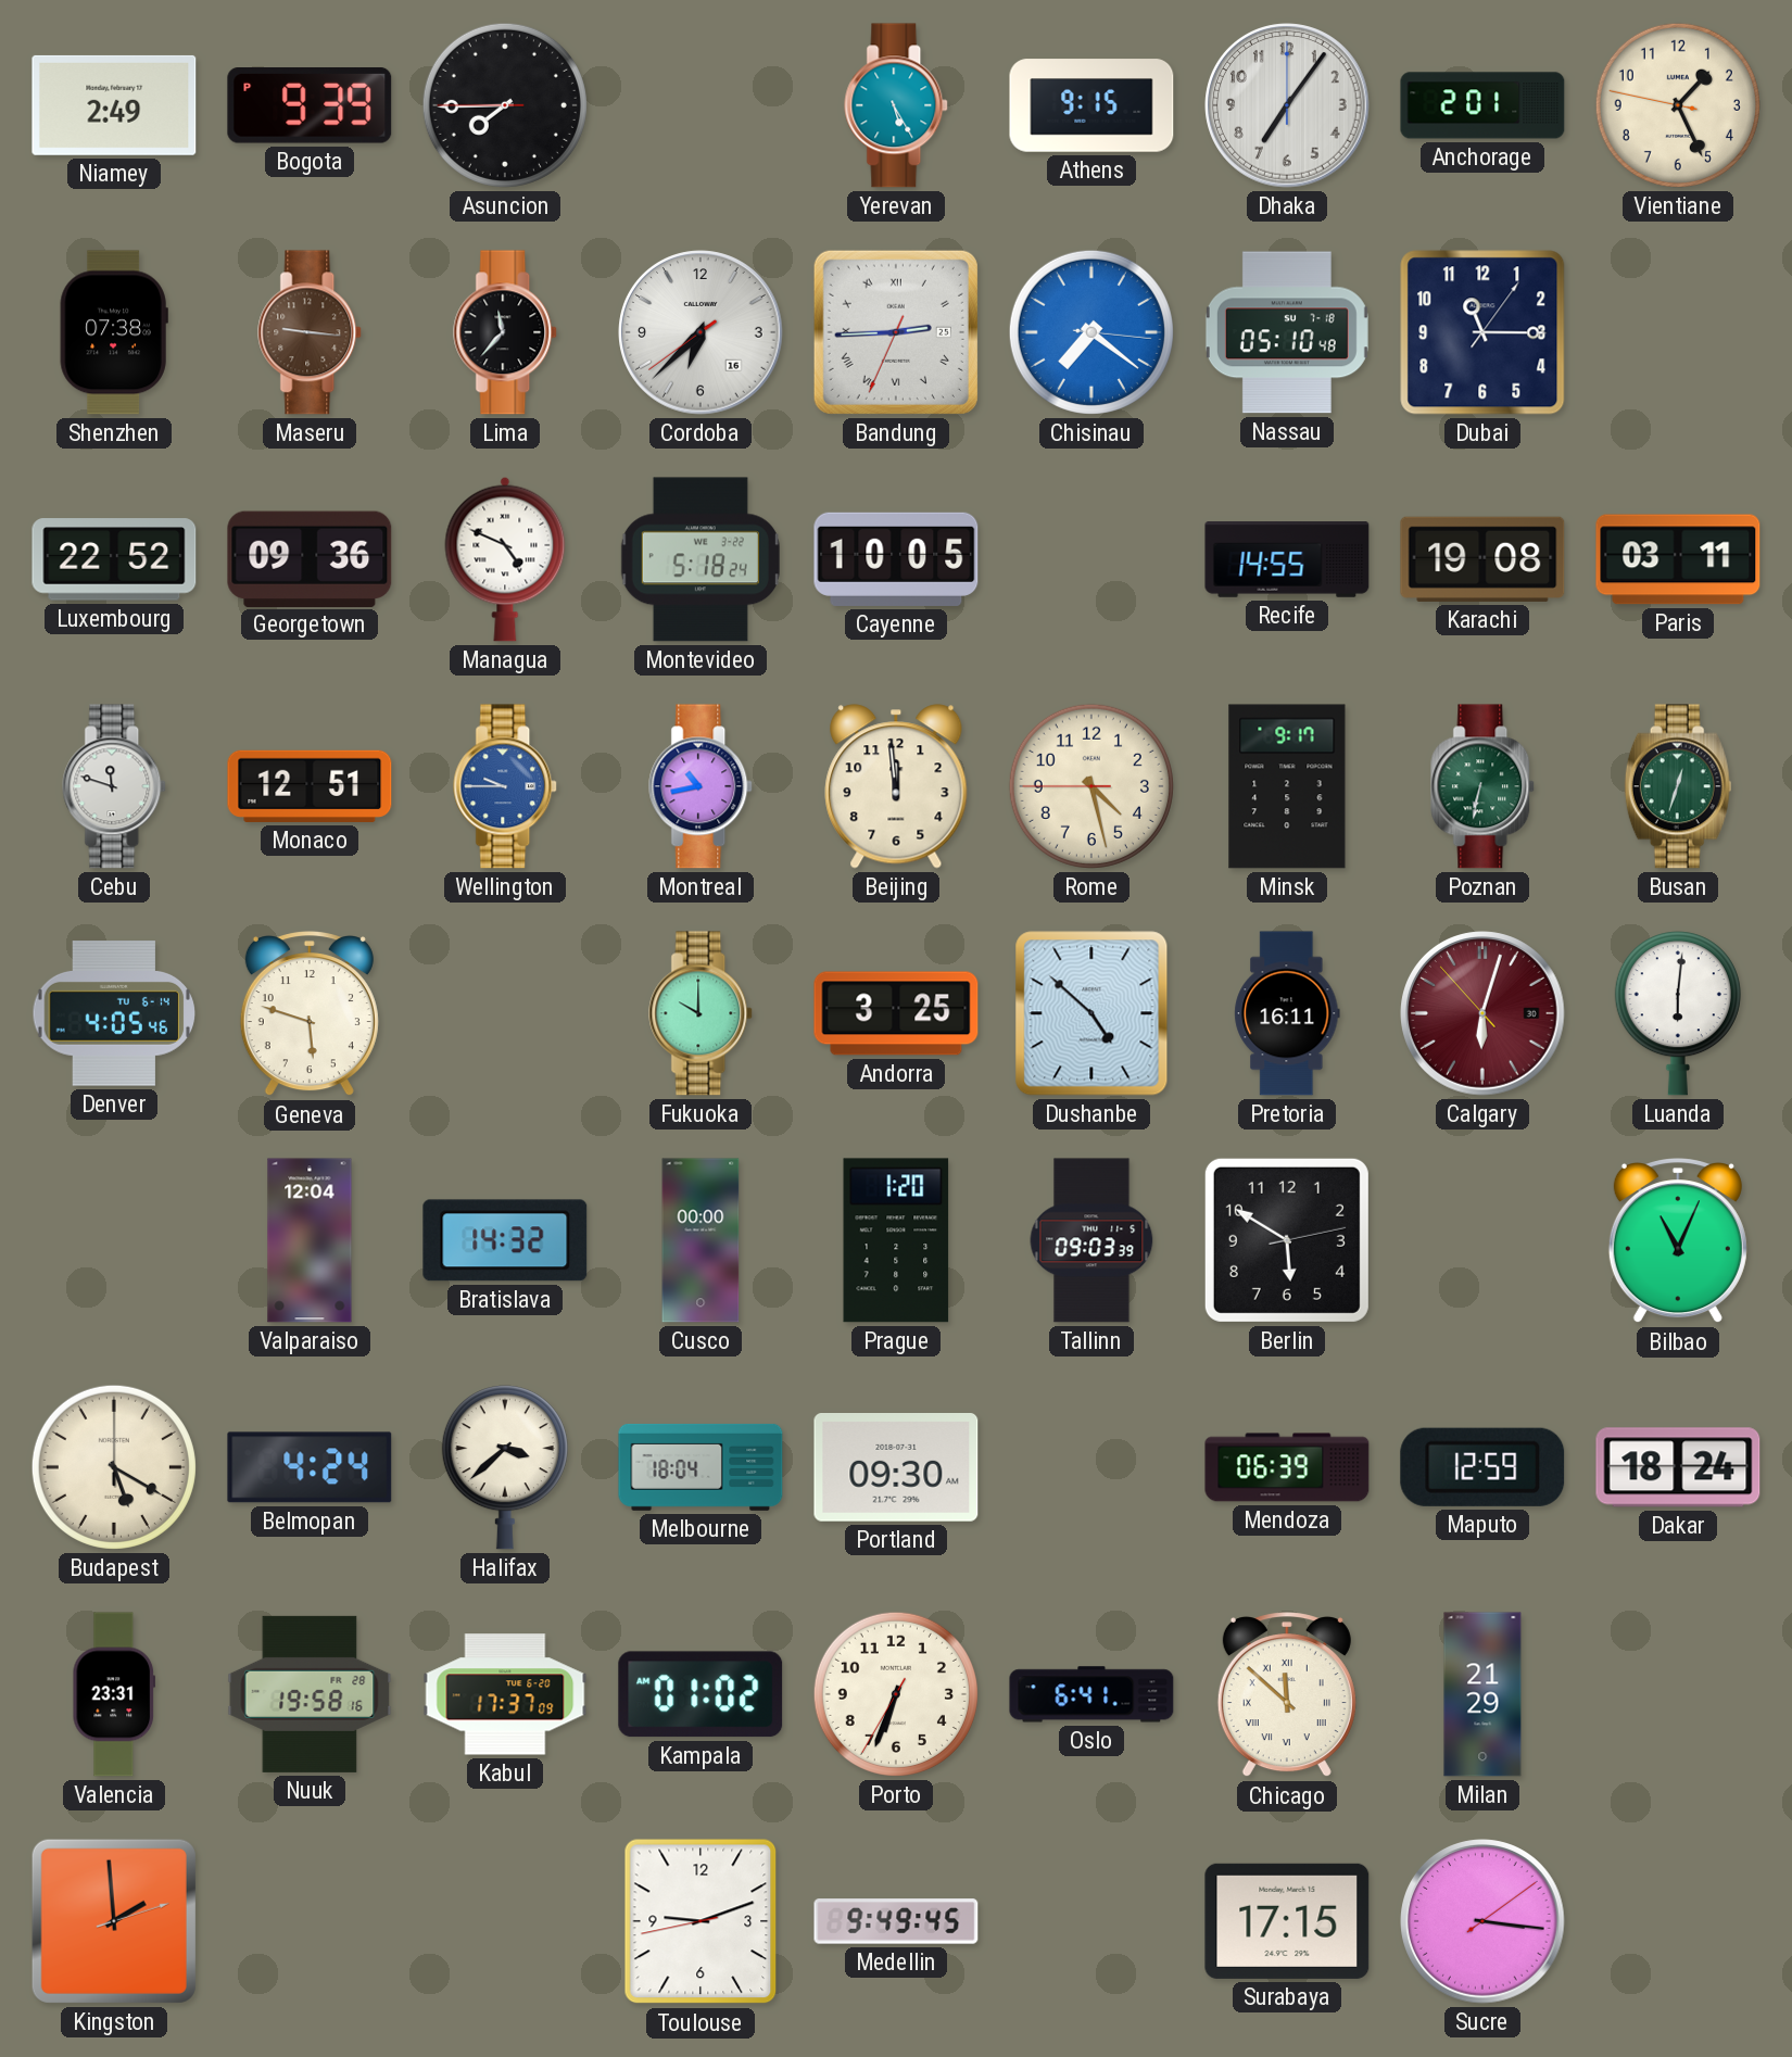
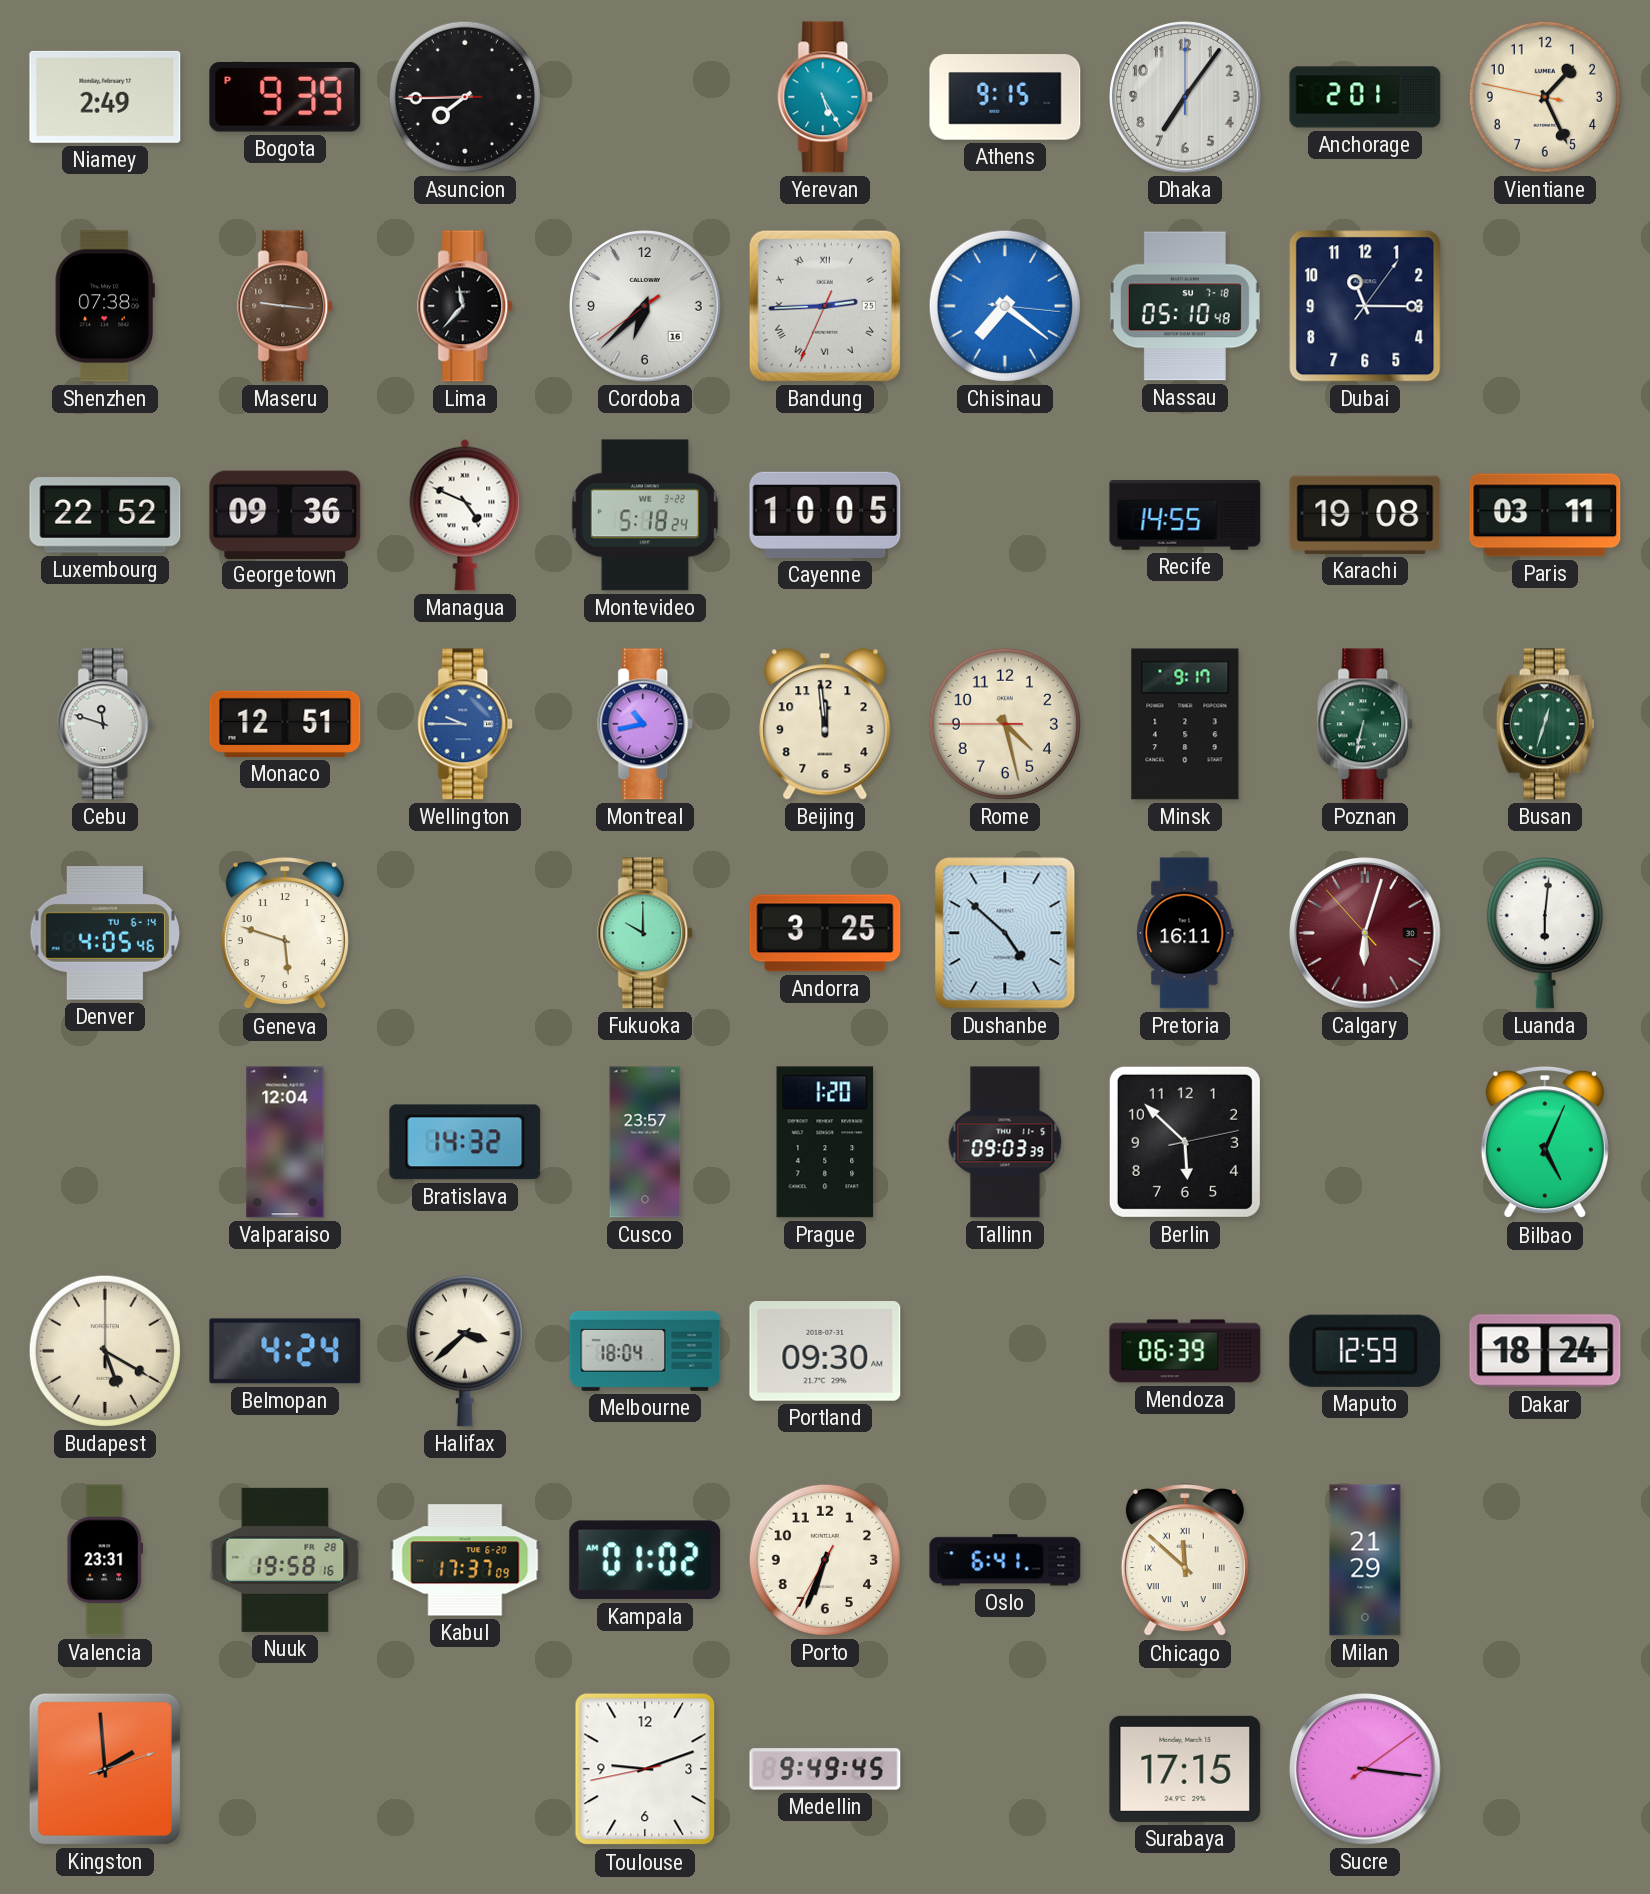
Cusco: 00:00 -> 23:57 (645, 1142)
Berlin: 5:50 -> 5:52 (1185, 1142)
Bilbao: 11:04 -> 5:04 (1545, 1143)
